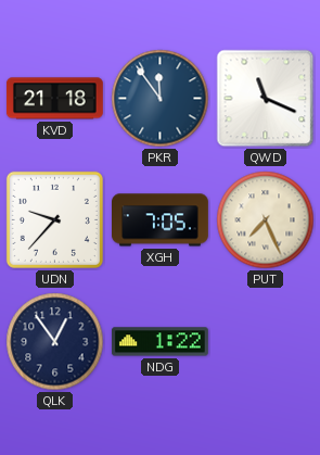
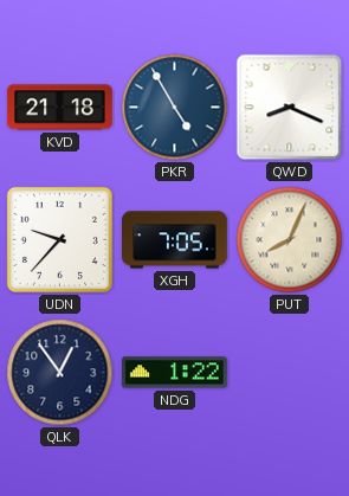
PKR: 11:54 -> 4:55 (175, 108)
QWD: 11:19 -> 8:19 (290, 108)
PUT: 7:26 -> 8:04 (290, 240)
